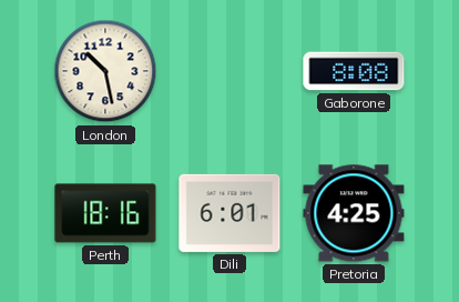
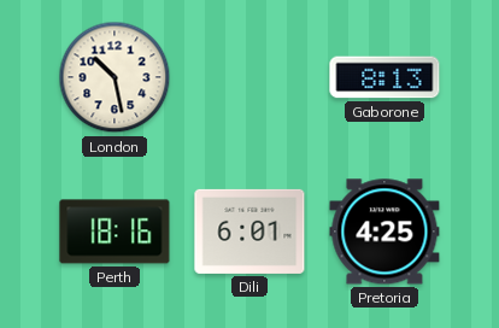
Gaborone: 8:08 -> 8:13 (384, 77)
